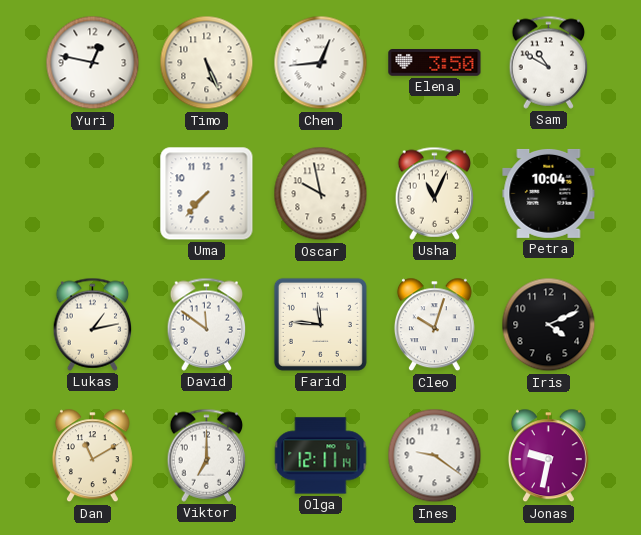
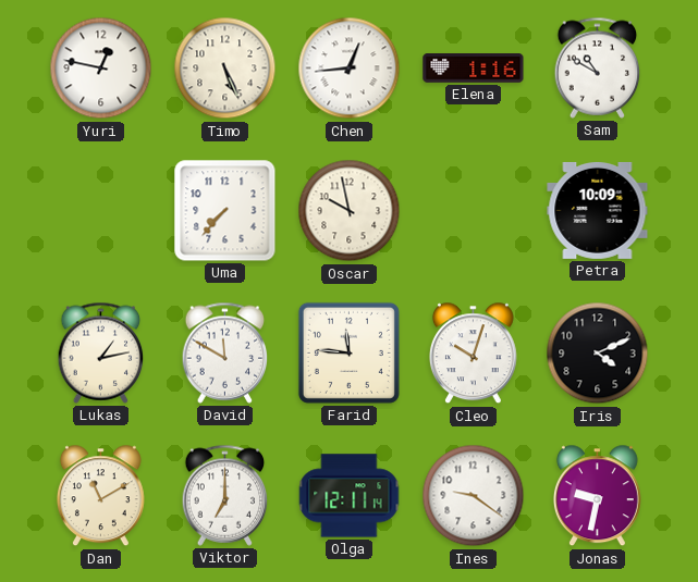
Elena: 3:50 -> 1:16 (474, 69)
Usha: 11:04 -> none (435, 193)
Petra: 10:04 -> 10:09 (598, 210)
David: 11:51 -> 11:50 (225, 352)
